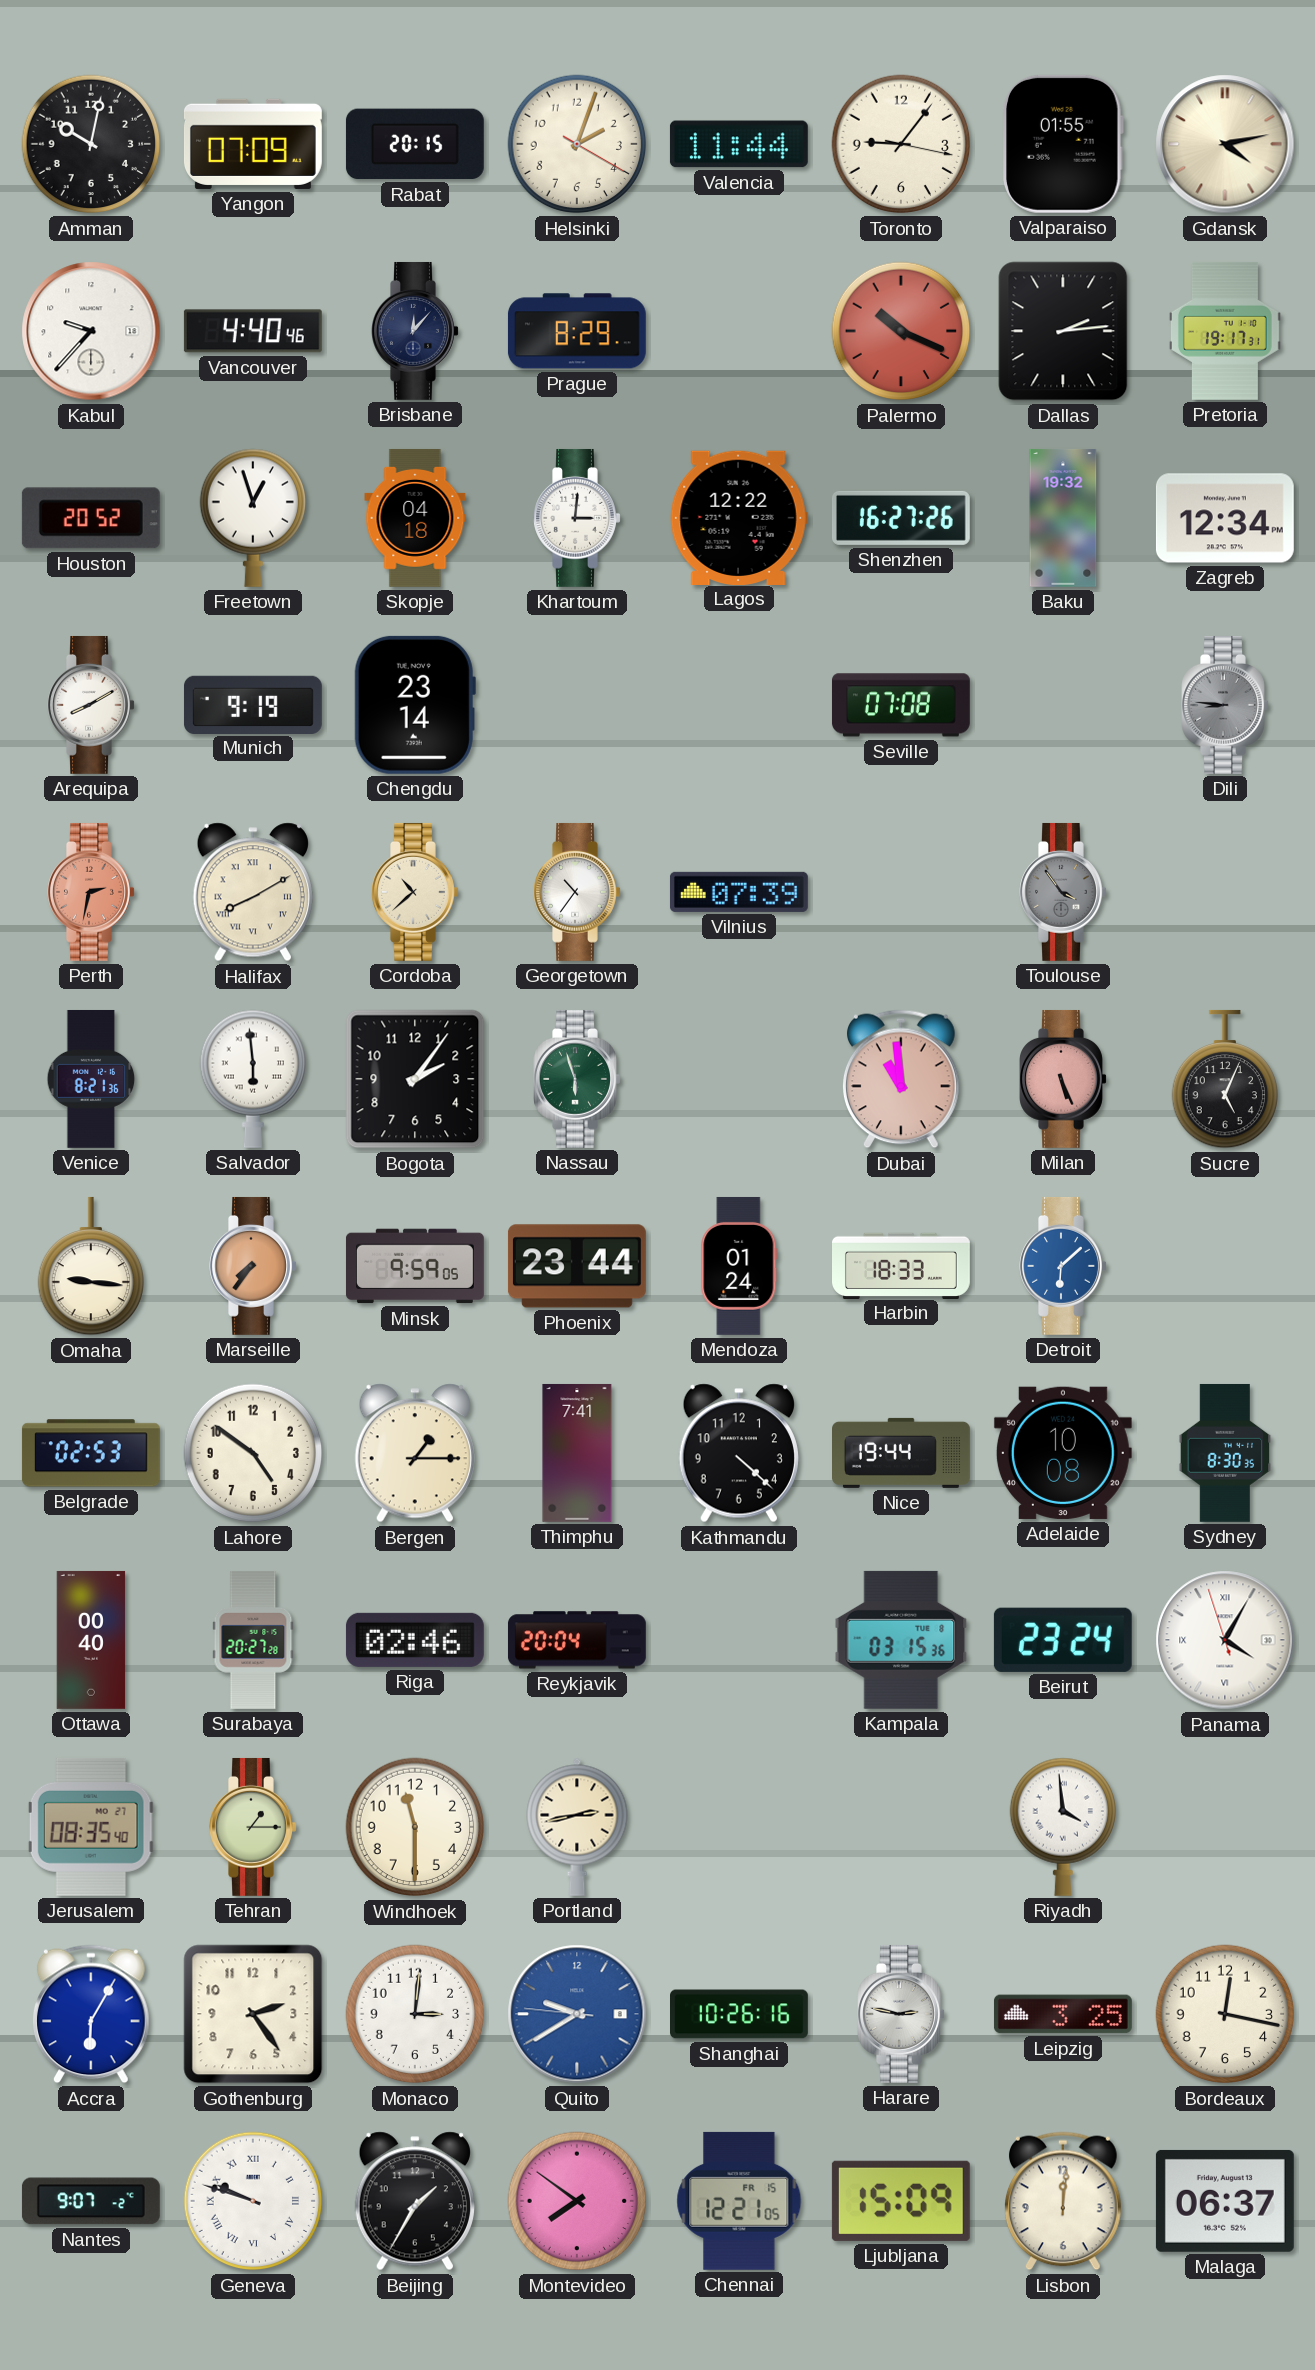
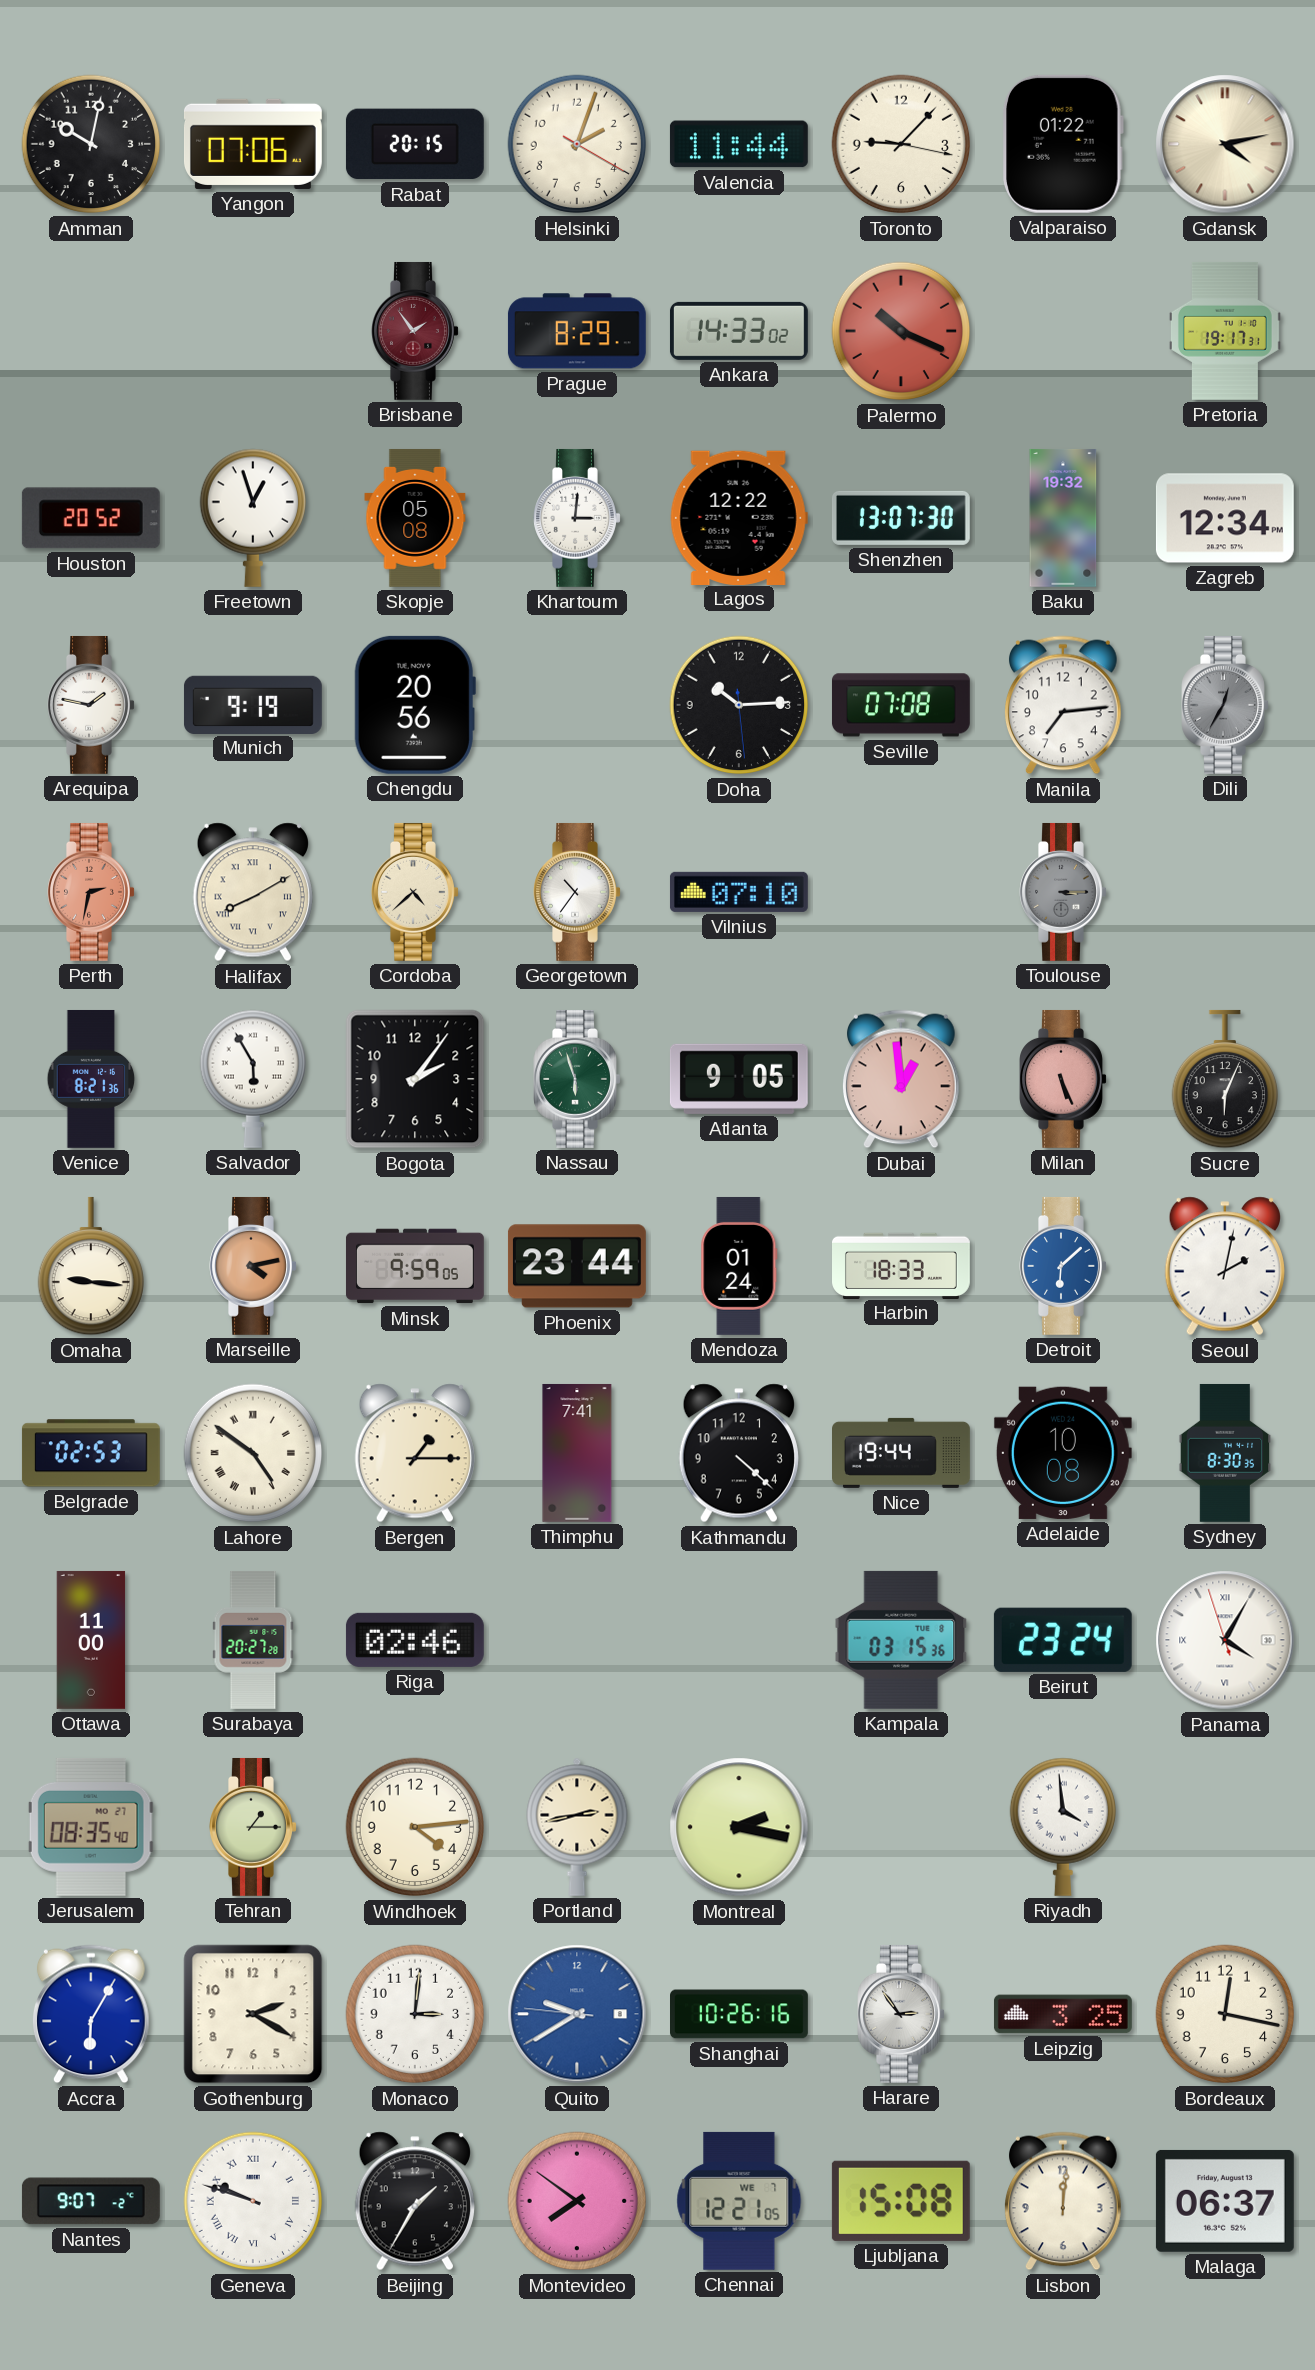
Yangon: 07:09 -> 07:06 (253, 144)
Toronto: 9:06 -> 9:07 (901, 144)
Valparaiso: 01:55 -> 01:22 (1064, 144)
Kabul: 9:37 -> none (91, 331)
Vancouver: 4:40 -> none (253, 331)
Brisbane: 12:07 -> 1:54 (415, 331)
Brisbane dial: navy -> burgundy (415, 331)
Ankara: none -> 14:33 (739, 331)
Dallas: 2:14 -> none (1063, 331)
Skopje: 04:18 -> 05:08 (415, 518)
Shenzhen: 16:27 -> 13:07 (901, 518)
Arequipa: 8:10 -> 1:47 (91, 705)
Chengdu: 23:14 -> 20:56 (415, 705)
Doha: none -> 10:14 (739, 705)
Manila: none -> 7:14 (1064, 705)
Dili: 8:46 -> 12:35 (1225, 705)
Cordoba: 10:38 -> 4:38 (415, 892)
Vilnius: 07:39 -> 07:10 (739, 892)
Toulouse: 3:54 -> 3:15 (1063, 892)
Salvador: 5:59 -> 5:55 (252, 1079)
Atlanta: none -> 9:05 (739, 1079)
Dubai: 10:59 -> 12:59 (902, 1079)
Sucre: 5:04 -> 6:04 (1224, 1079)
Marseille: 7:36 -> 4:13 (253, 1266)
Seoul: none -> 2:02 (1225, 1266)
Lahore numerals: Arabic -> Roman (253, 1453)
Ottawa: 00:40 -> 11:00 (91, 1640)
Reykjavik: 20:04 -> none (577, 1640)
Windhoek: 11:30 -> 4:14 (415, 1827)
Montreal: none -> 2:17 (739, 1827)
Gothenburg: 2:24 -> 2:20 (253, 2014)
Harare: 2:47 -> 2:54 (901, 2014)
Chennai date: FR 15 -> WE 7 (739, 2201)
Ljubljana: 15:09 -> 15:08 (901, 2201)
